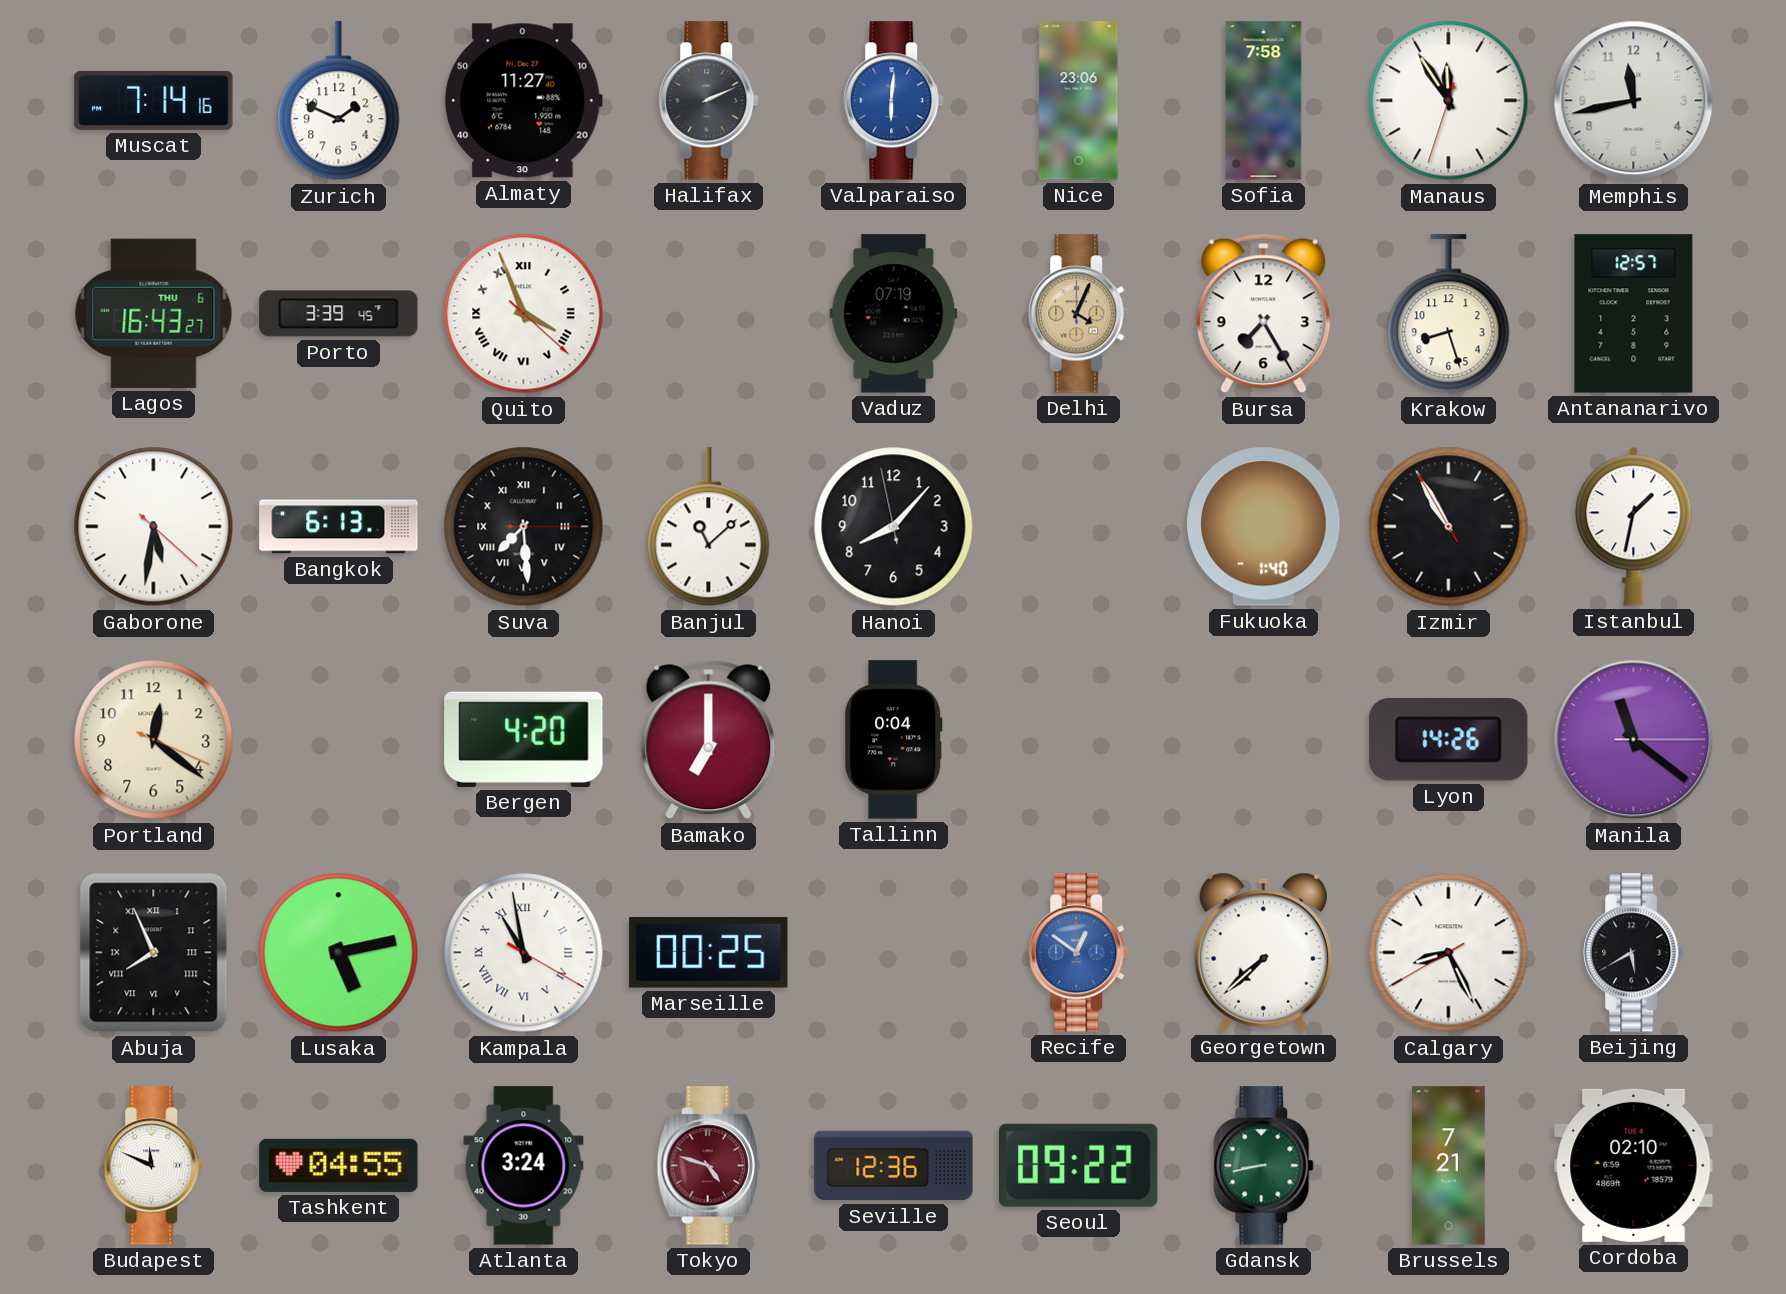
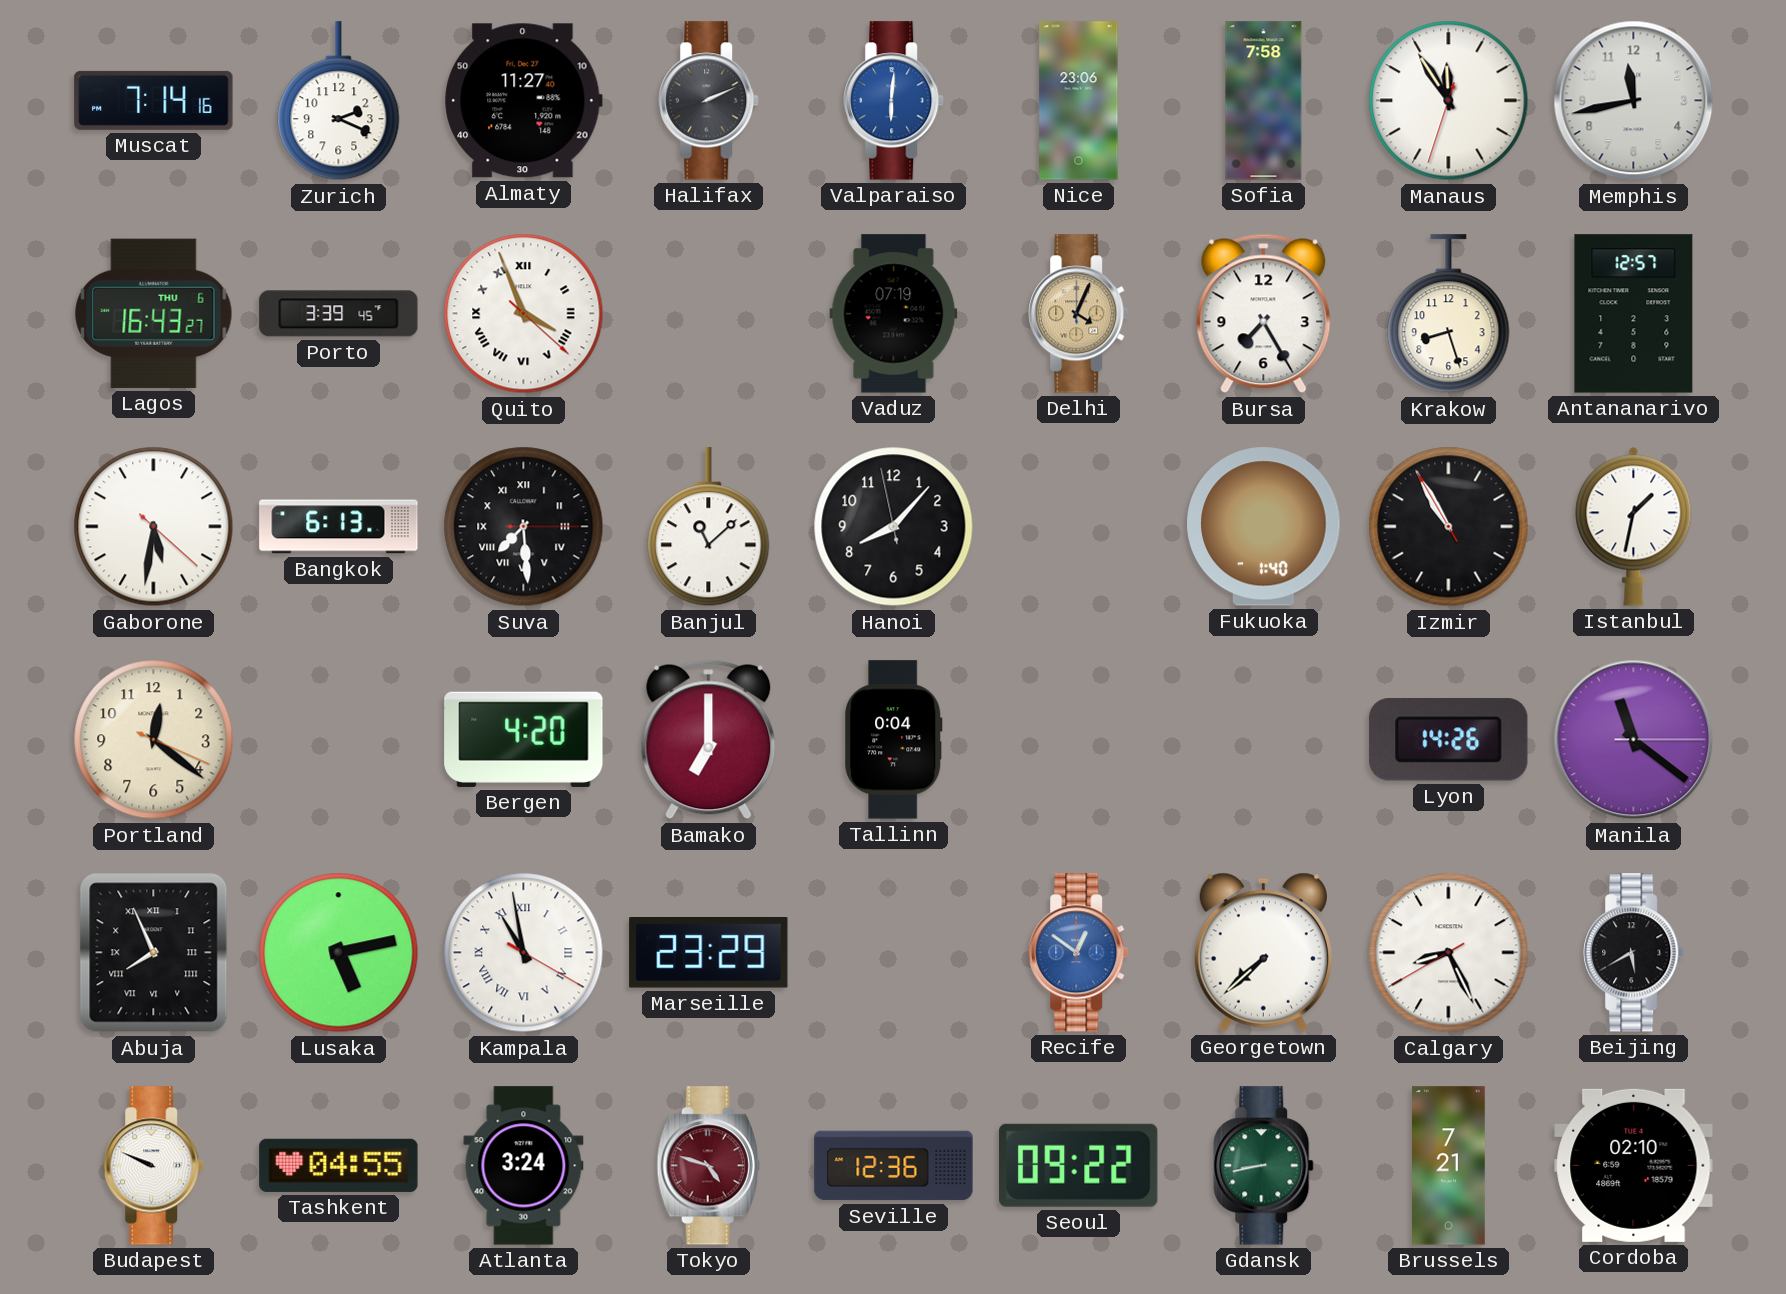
Zurich: 1:49 -> 2:19 (339, 101)
Marseille: 00:25 -> 23:29 (709, 953)
Budapest: 11:49 -> 9:49 (154, 1166)
